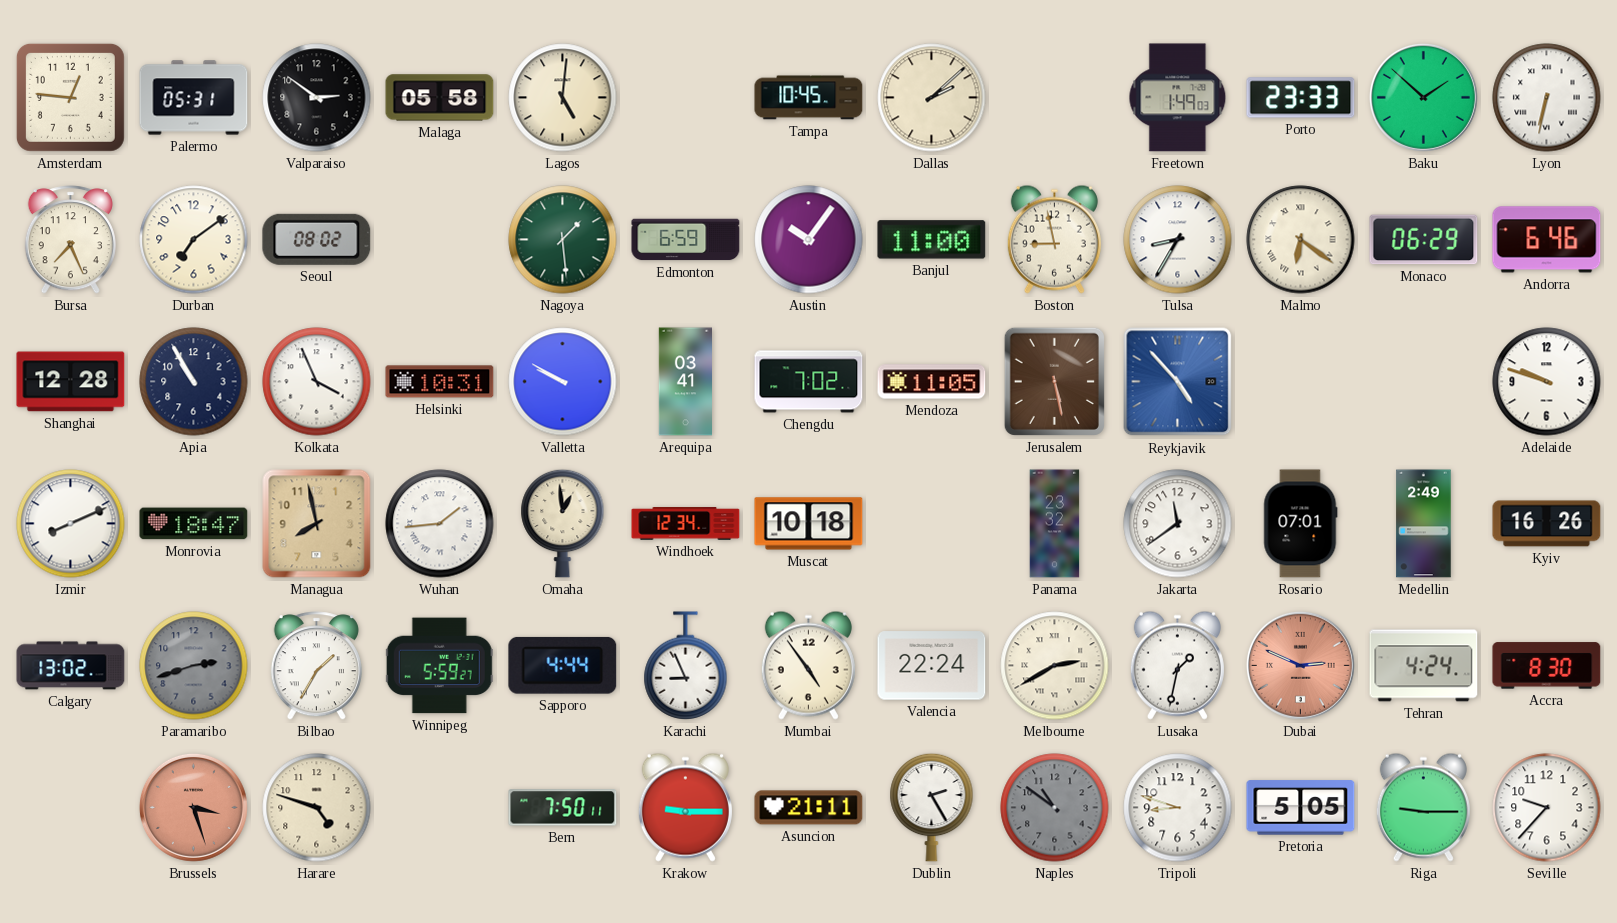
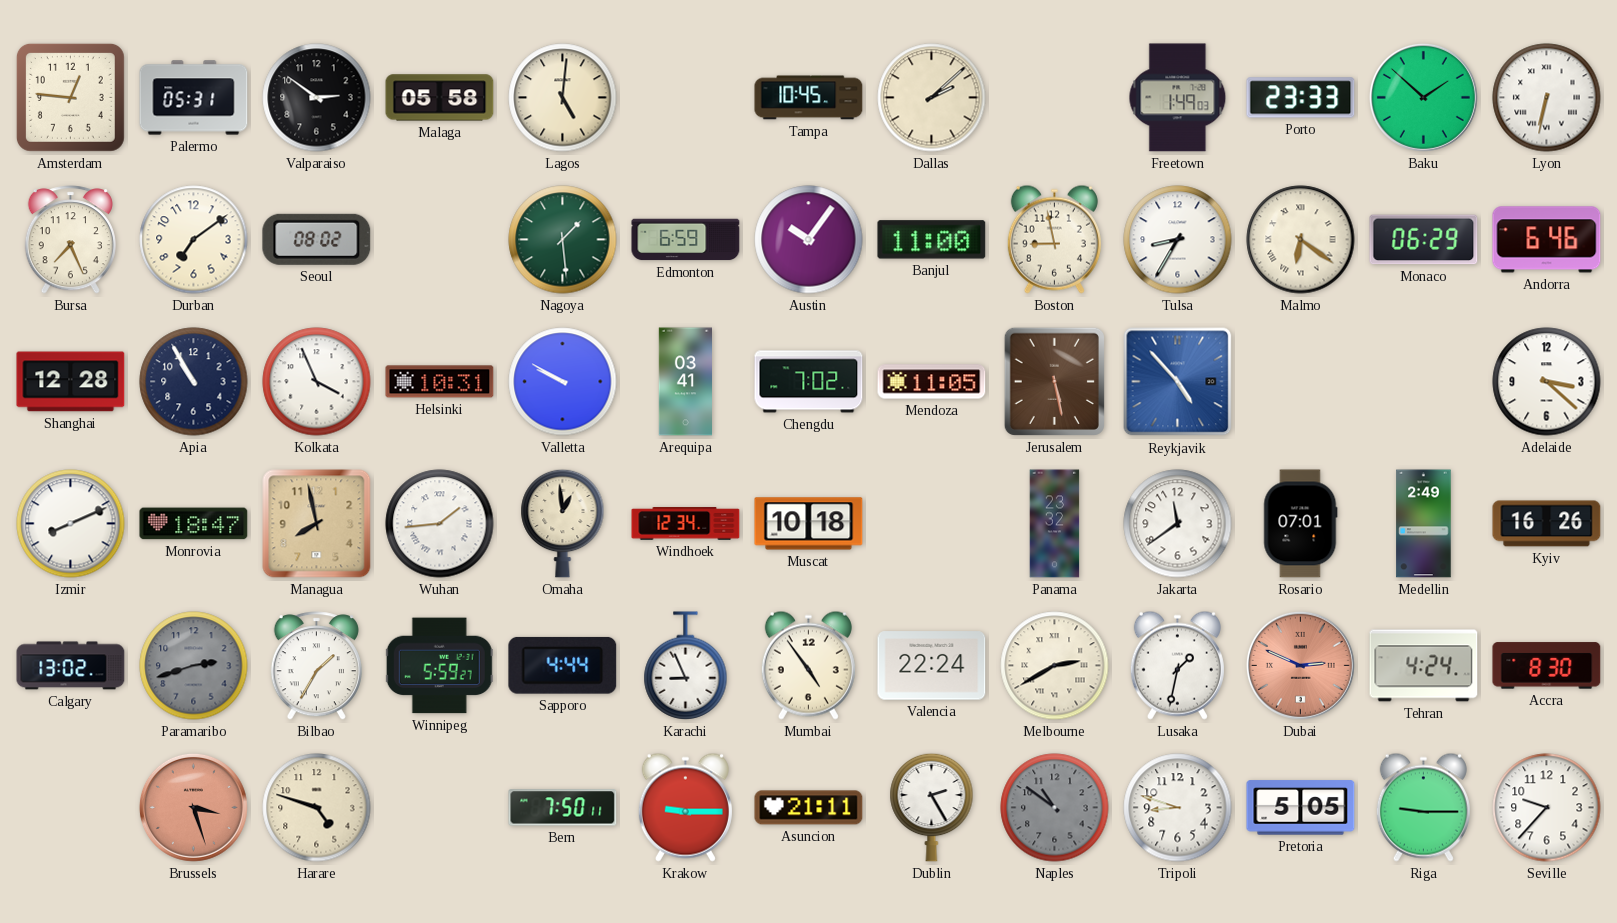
Adelaide: 9:48 -> 3:22 (1547, 382)
